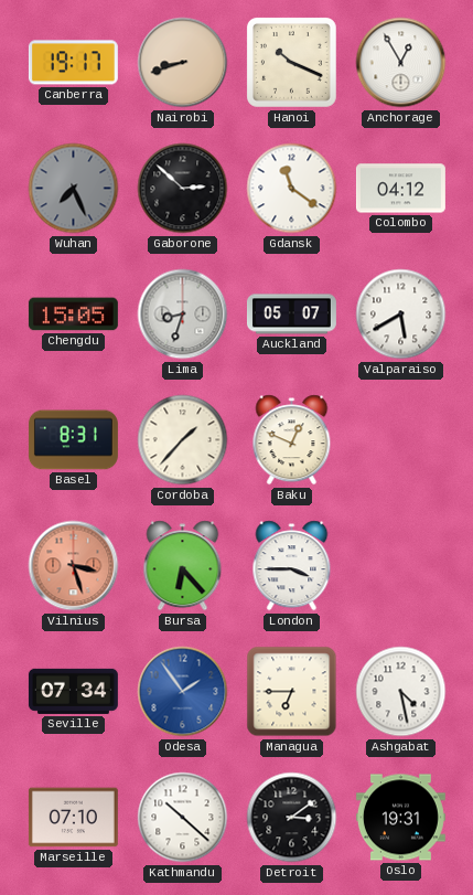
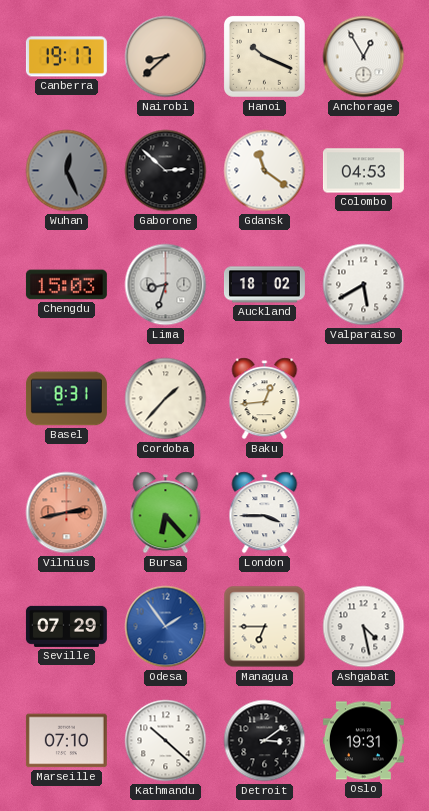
Nairobi: 8:42 -> 8:38 (166, 57)
Wuhan: 7:26 -> 12:26 (67, 171)
Colombo: 04:12 -> 04:53 (363, 171)
Chengdu: 15:05 -> 15:03 (66, 285)
Auckland: 05:07 -> 18:02 (264, 285)
Baku: 12:49 -> 12:44 (265, 399)
Vilnius: 3:27 -> 2:43 (67, 513)
Seville: 07:34 -> 07:29 (66, 626)
